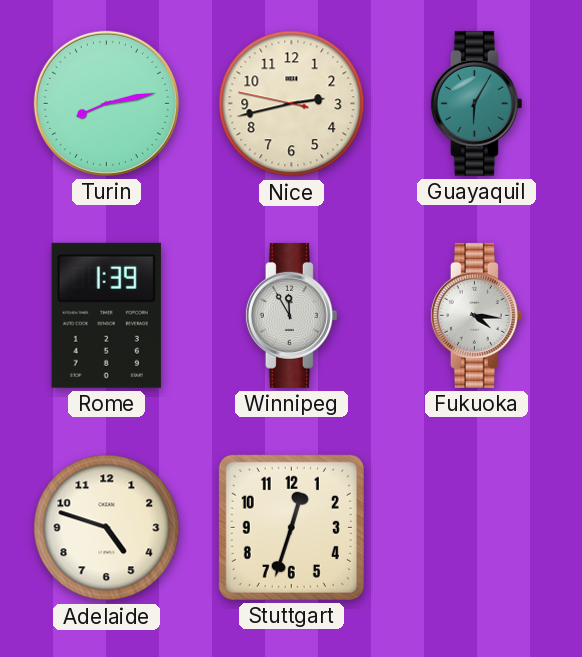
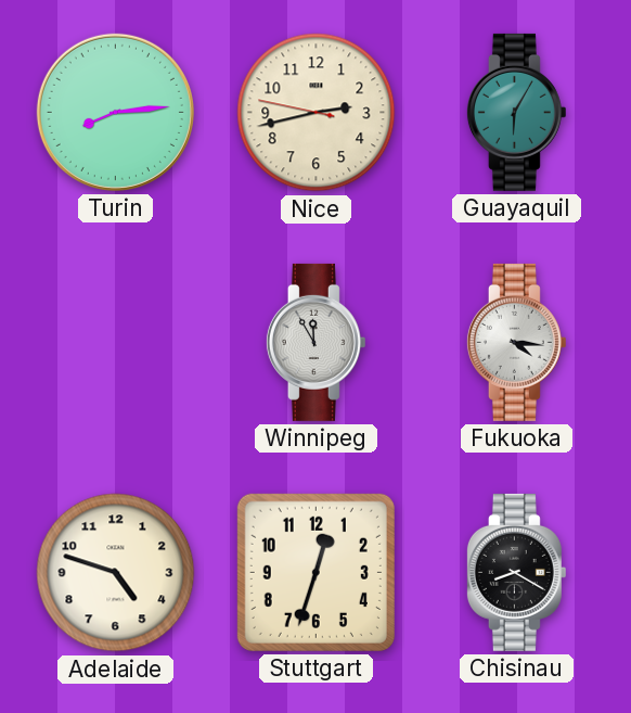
Turin: 8:13 -> 8:14 (115, 112)
Rome: 1:39 -> none (106, 315)
Chisinau: none -> 8:20 (516, 572)
